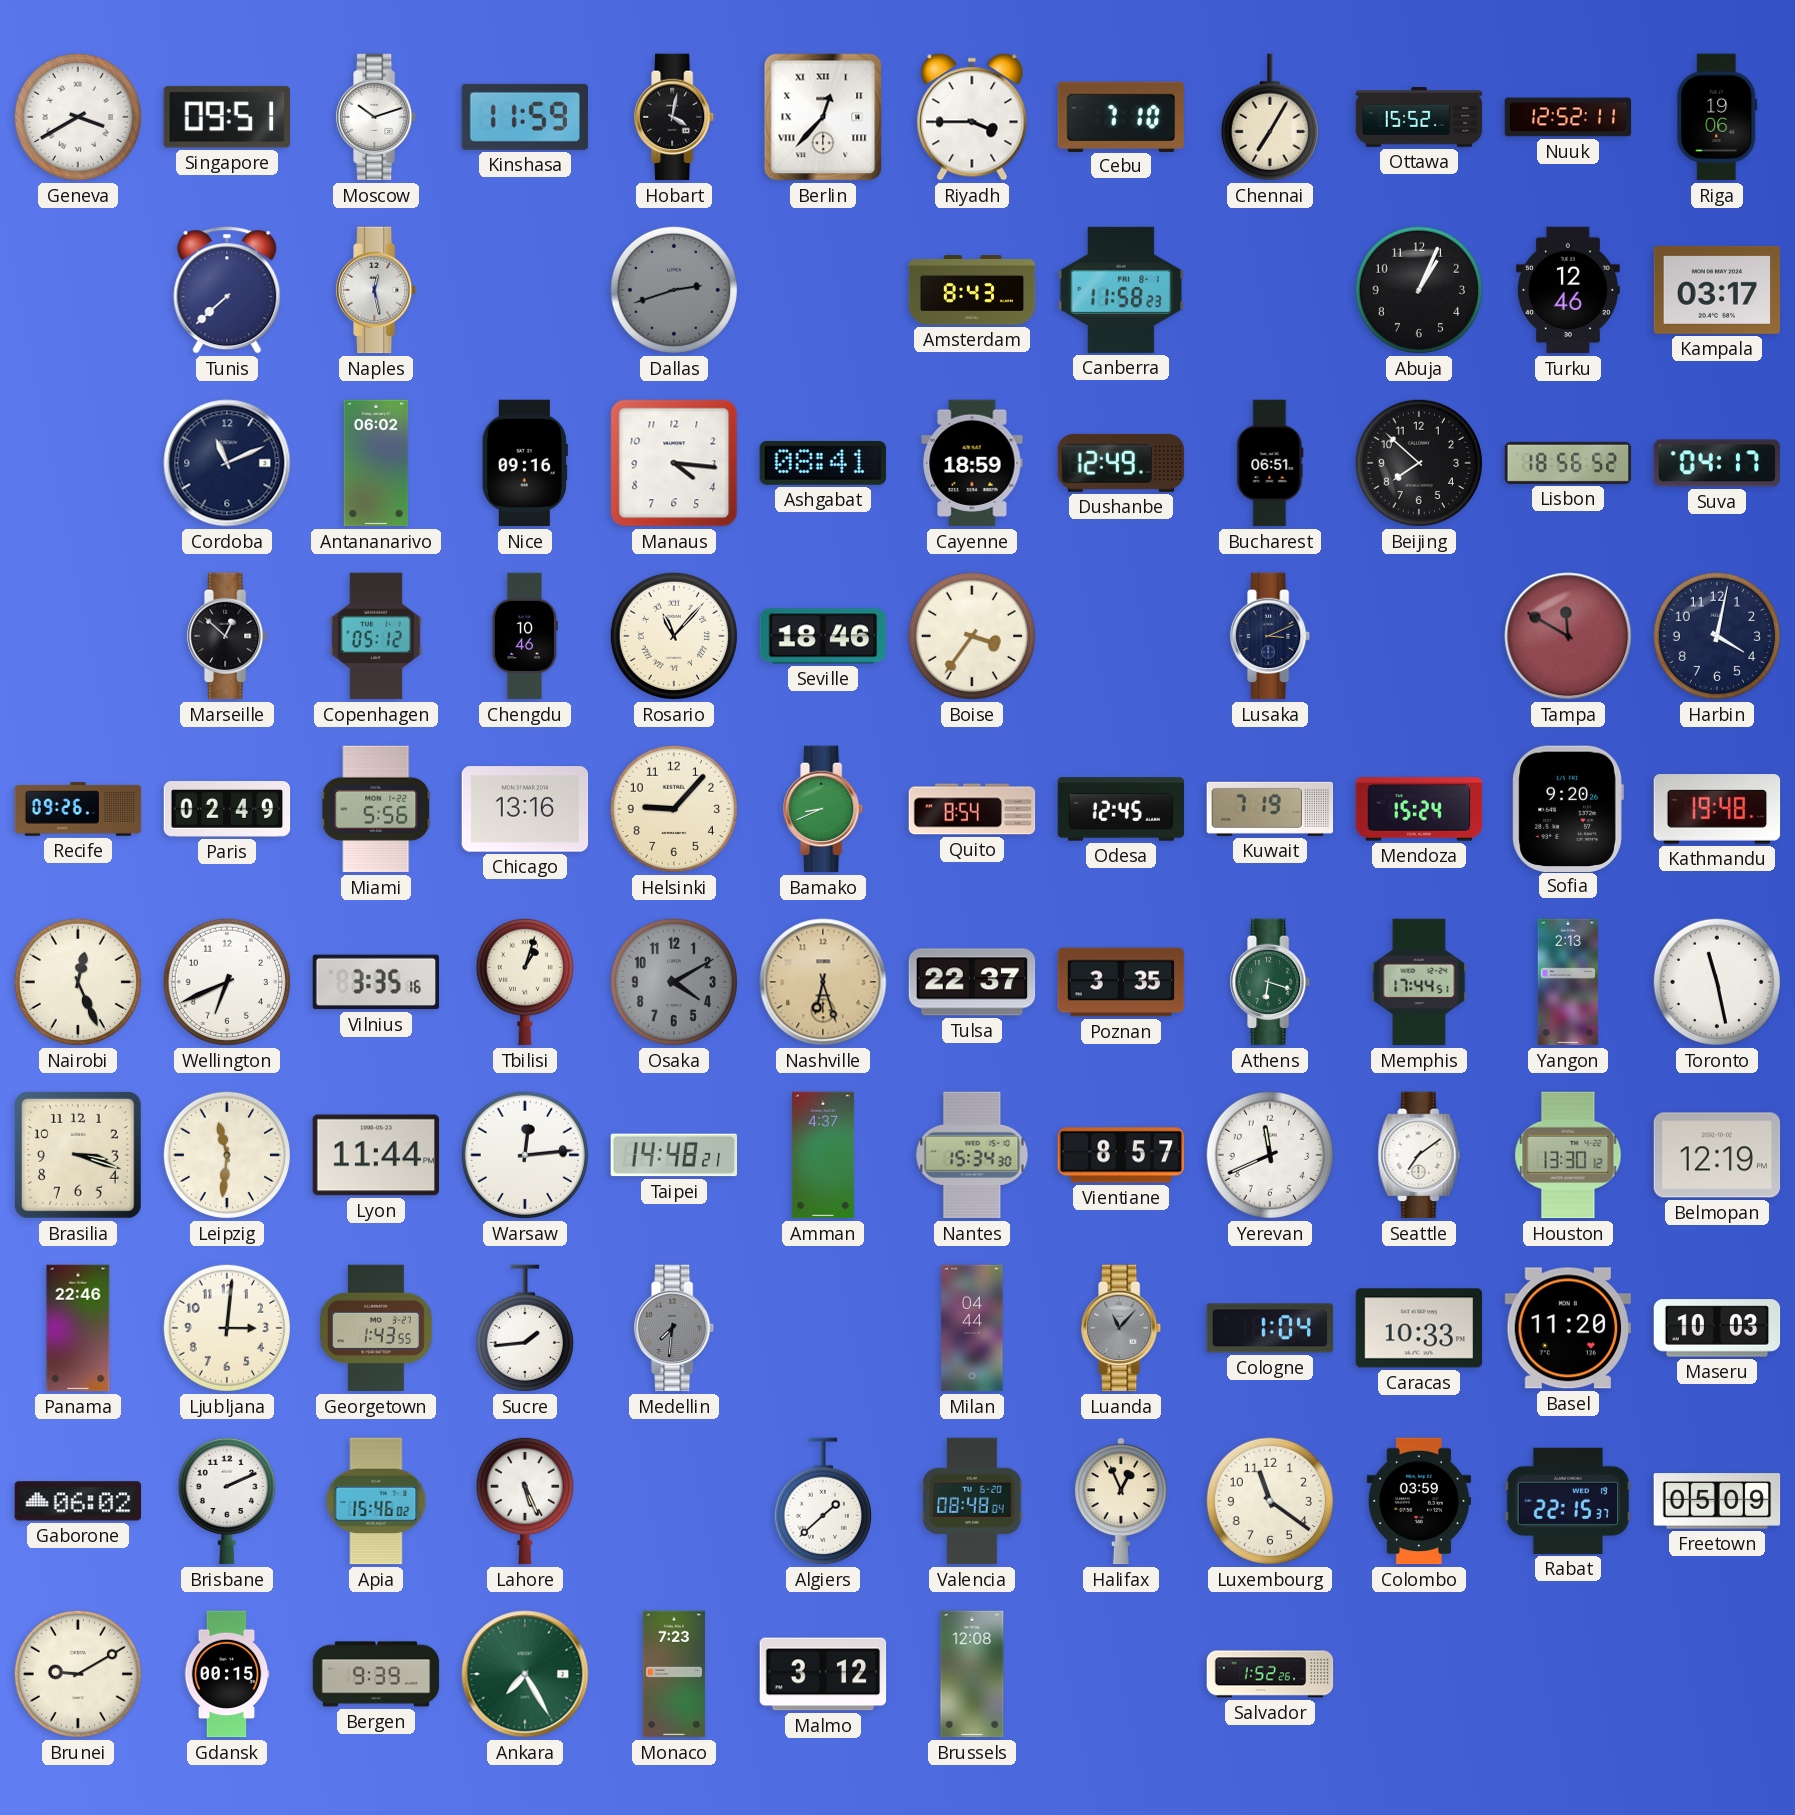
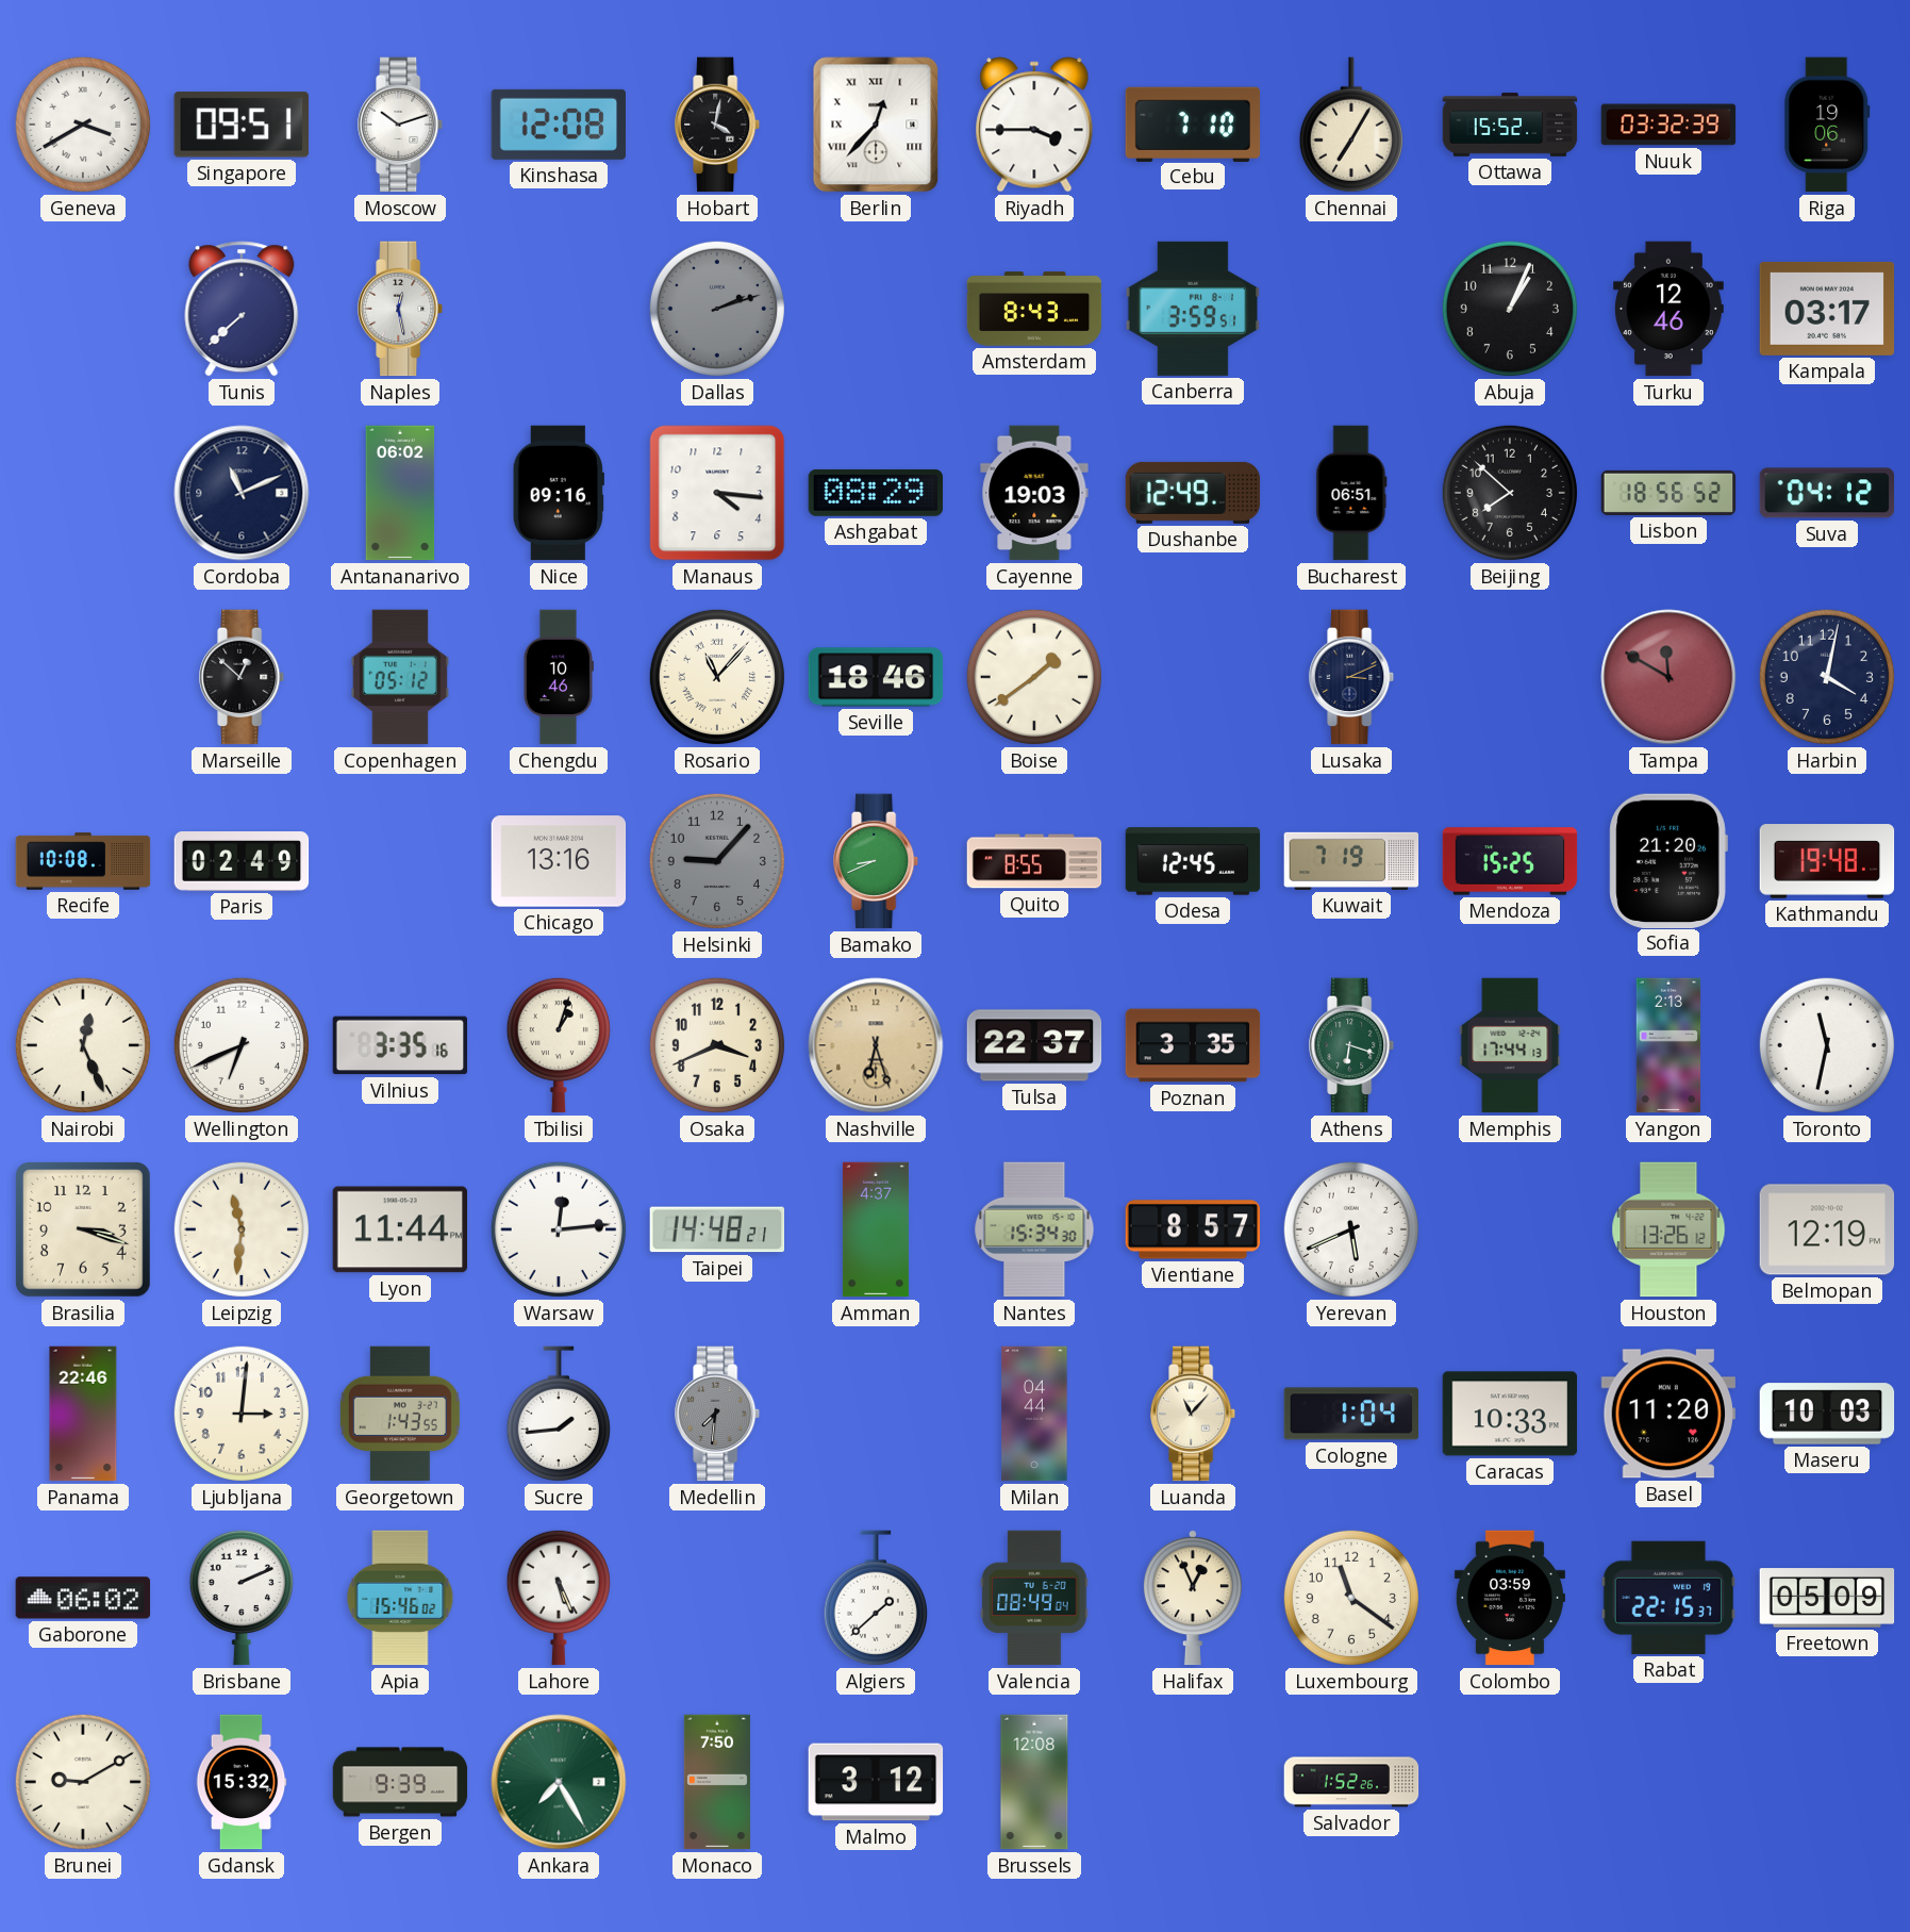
Kinshasa: 11:59 -> 12:08 (558, 125)
Nuuk: 12:52 -> 03:32 (1668, 125)
Dallas: 2:42 -> 2:12 (717, 309)
Canberra: 11:58 -> 3:59 (1192, 309)
Ashgabat: 08:41 -> 08:29 (876, 493)
Cayenne: 18:59 -> 19:03 (1034, 493)
Suva: 04:17 -> 04:12 (1827, 493)
Boise: 3:36 -> 1:39 (1034, 677)
Recife: 09:26 -> 10:08 (83, 861)
Miami: 5:56 -> none (376, 809)
Helsinki dial: cream -> grey (717, 861)
Quito: 8:54 -> 8:55 (1034, 861)
Mendoza: 15:24 -> 15:25 (1510, 861)
Sofia: 9:20 -> 21:20 (1668, 860)
Osaka: 4:10 -> 3:41 (717, 1045)
Osaka dial: grey -> cream (717, 1045)
Memphis: 17:44:51 -> 17:44:13 (1510, 1045)
Toronto: 11:28 -> 11:32 (1827, 1045)
Yerevan: 11:41 -> 5:41 (1351, 1229)
Seattle: 7:09 -> none (1419, 1155)
Houston: 13:30 -> 13:26 (1668, 1229)
Luanda dial: grey -> cream (1194, 1414)
Valencia: 08:48 -> 08:49 (1034, 1598)
Gdansk: 00:15 -> 15:32 (242, 1782)
Monaco: 7:23 -> 7:50 (717, 1782)
